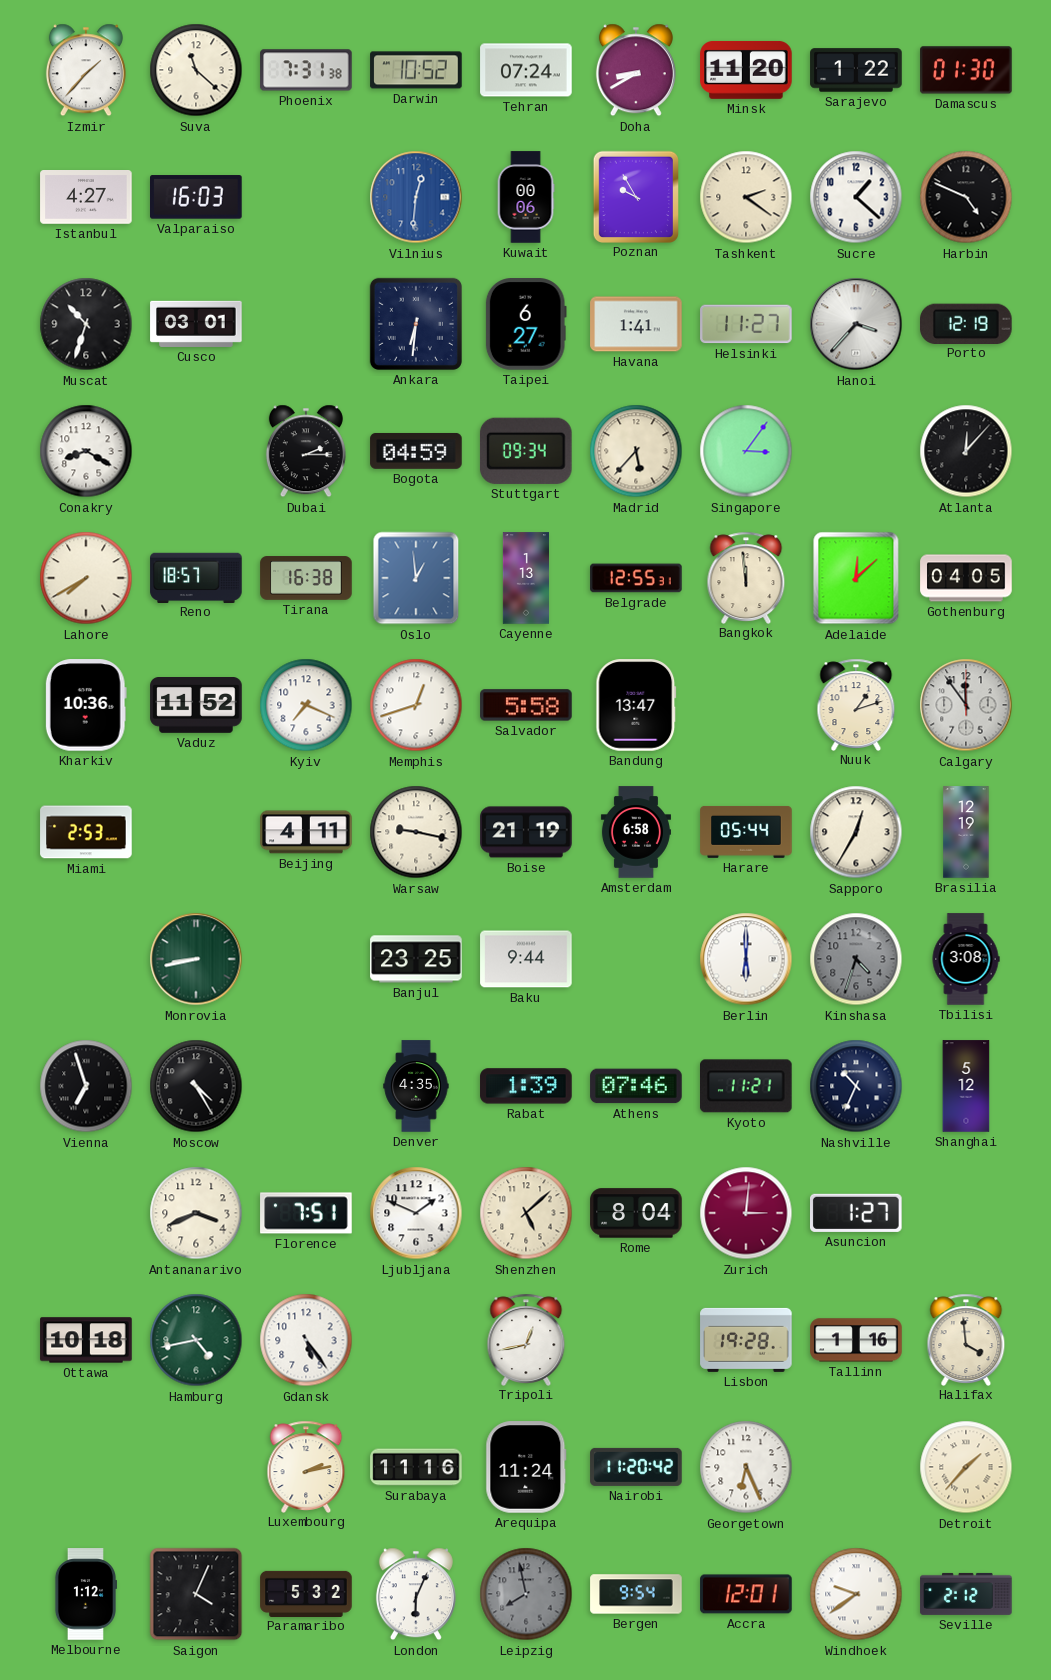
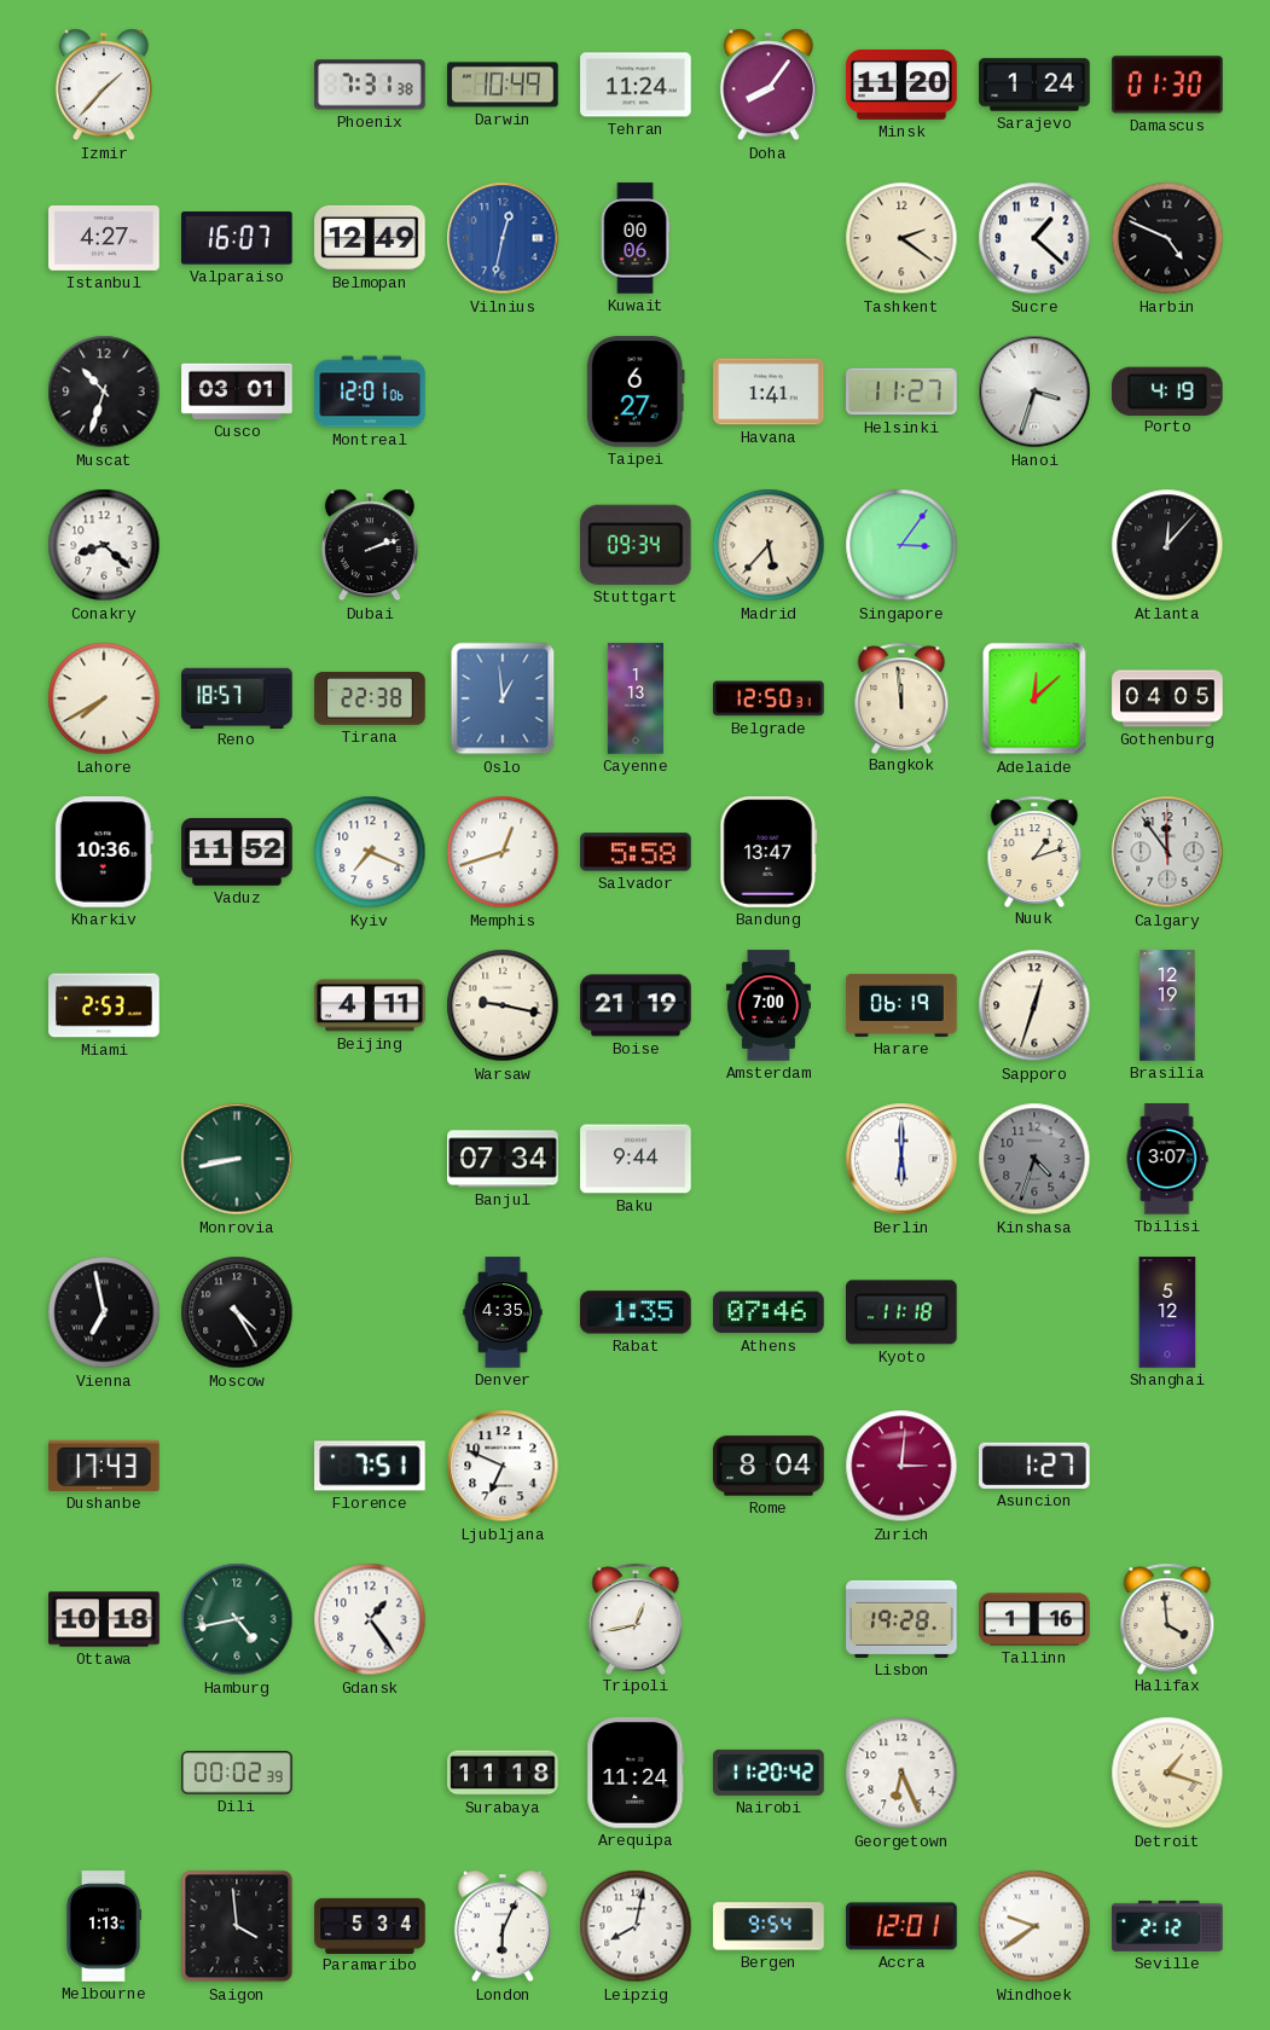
Suva: 11:22 -> none (196, 70)
Darwin: 10:52 -> 10:49 (503, 85)
Tehran: 07:24 -> 11:24 (636, 85)
Doha: 8:40 -> 8:06 (769, 85)
Sarajevo: 1:22 -> 1:24 (1034, 85)
Valparaiso: 16:03 -> 16:07 (238, 238)
Belmopan: none -> 12:49 (370, 238)
Vilnius: 12:31 -> 12:32 (503, 238)
Poznan: 9:55 -> none (635, 196)
Montreal: none -> 12:01 (370, 391)
Ankara: 6:31 -> none (416, 324)
Hanoi: 3:37 -> 3:33 (1034, 391)
Porto: 12:19 -> 4:19 (1168, 390)
Conakry: 8:20 -> 8:22 (104, 545)
Dubai: 2:15 -> 2:12 (370, 545)
Bogota: 04:59 -> none (416, 451)
Tirana: 16:38 -> 22:38 (370, 698)
Belgrade: 12:55 -> 12:50 (769, 698)
Amsterdam: 6:58 -> 7:00 (769, 1005)
Harare: 05:44 -> 06:19 (901, 1005)
Sapporo: 12:35 -> 12:33 (1034, 1005)
Banjul: 23:25 -> 07:34 (503, 1159)
Tbilisi: 3:08 -> 3:07 (1167, 1159)
Vienna: 6:57 -> 6:58 (104, 1312)
Rabat: 1:39 -> 1:35 (636, 1312)
Kyoto: 11:21 -> 11:18 (903, 1312)
Nashville: 10:34 -> none (856, 1086)
Dushanbe: none -> 17:43 (104, 1466)
Antananarivo: 3:41 -> none (196, 1213)
Ljubljana: 1:49 -> 6:49 (503, 1466)
Shenzhen: 5:08 -> none (526, 1213)
Gdansk: 5:24 -> 1:24 (370, 1619)
Dili: none -> 00:02 (237, 1773)
Luxembourg: 2:13 -> none (306, 1466)
Surabaya: 11:16 -> 11:18 (503, 1773)
Detroit: 1:37 -> 1:18 (1167, 1773)
Melbourne: 1:12 -> 1:13 (103, 1926)
Saigon: 4:04 -> 3:59 (237, 1926)
Paramaribo: 5:32 -> 5:34 (370, 1925)
Leipzig: 7:58 -> 8:02 (636, 1926)
Leipzig dial: grey -> white (636, 1926)
